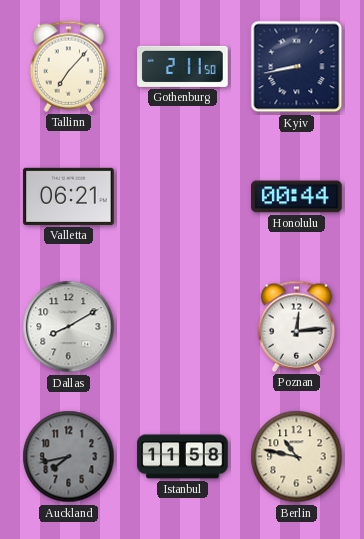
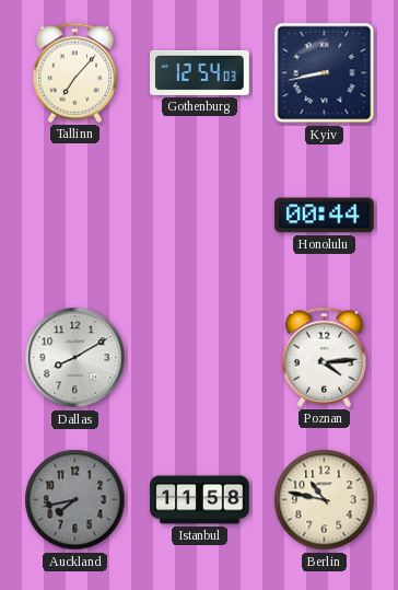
Gothenburg: 2:11 -> 12:54 (200, 72)
Valletta: 06:21 -> none (69, 196)
Poznan: 12:14 -> 4:14 (325, 357)
